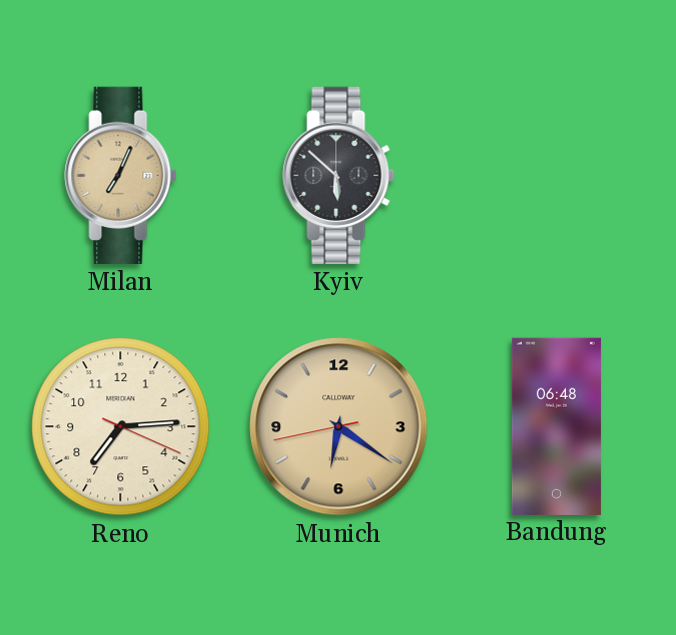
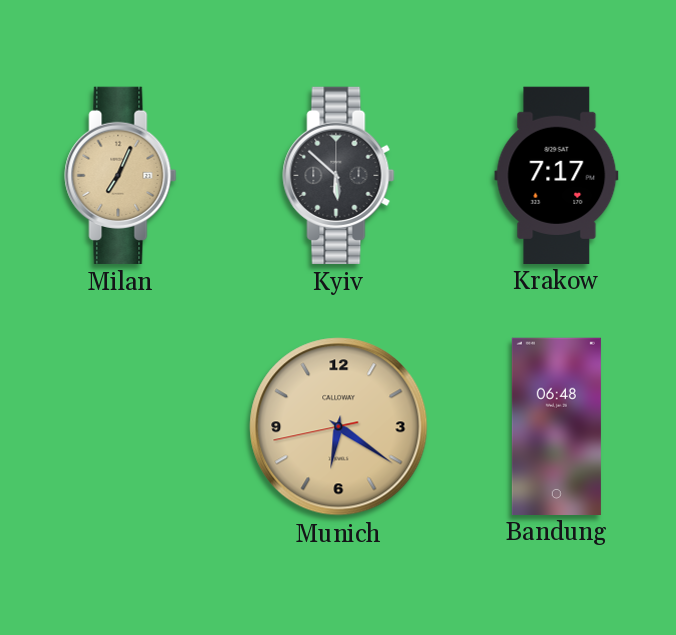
Krakow: none -> 7:17 (557, 175)
Reno: 7:14 -> none (121, 427)
